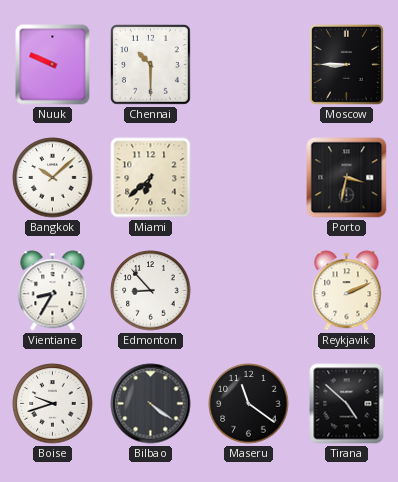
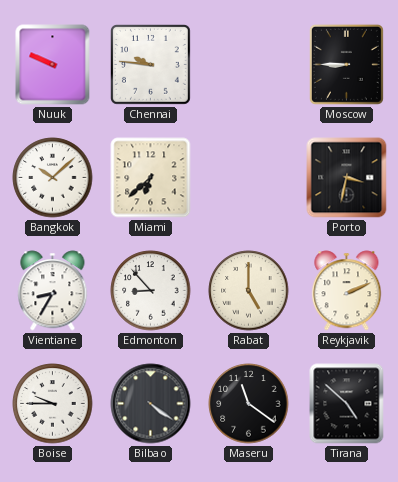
Chennai: 10:30 -> 9:46 (151, 65)
Rabat: none -> 5:00 (249, 291)
Boise: 9:42 -> 9:45 (53, 404)
